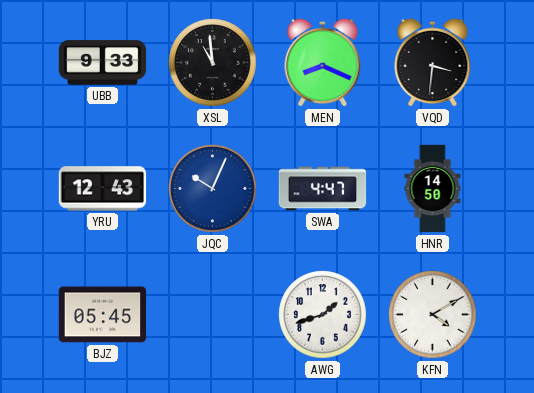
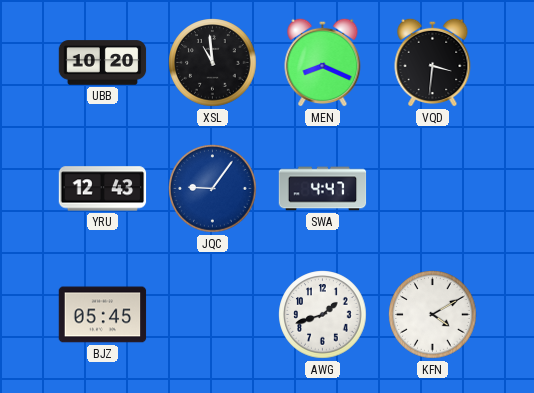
UBB: 9:33 -> 10:20 (103, 63)
JQC: 10:04 -> 9:06 (213, 189)
HNR: 14:50 -> none (433, 189)
